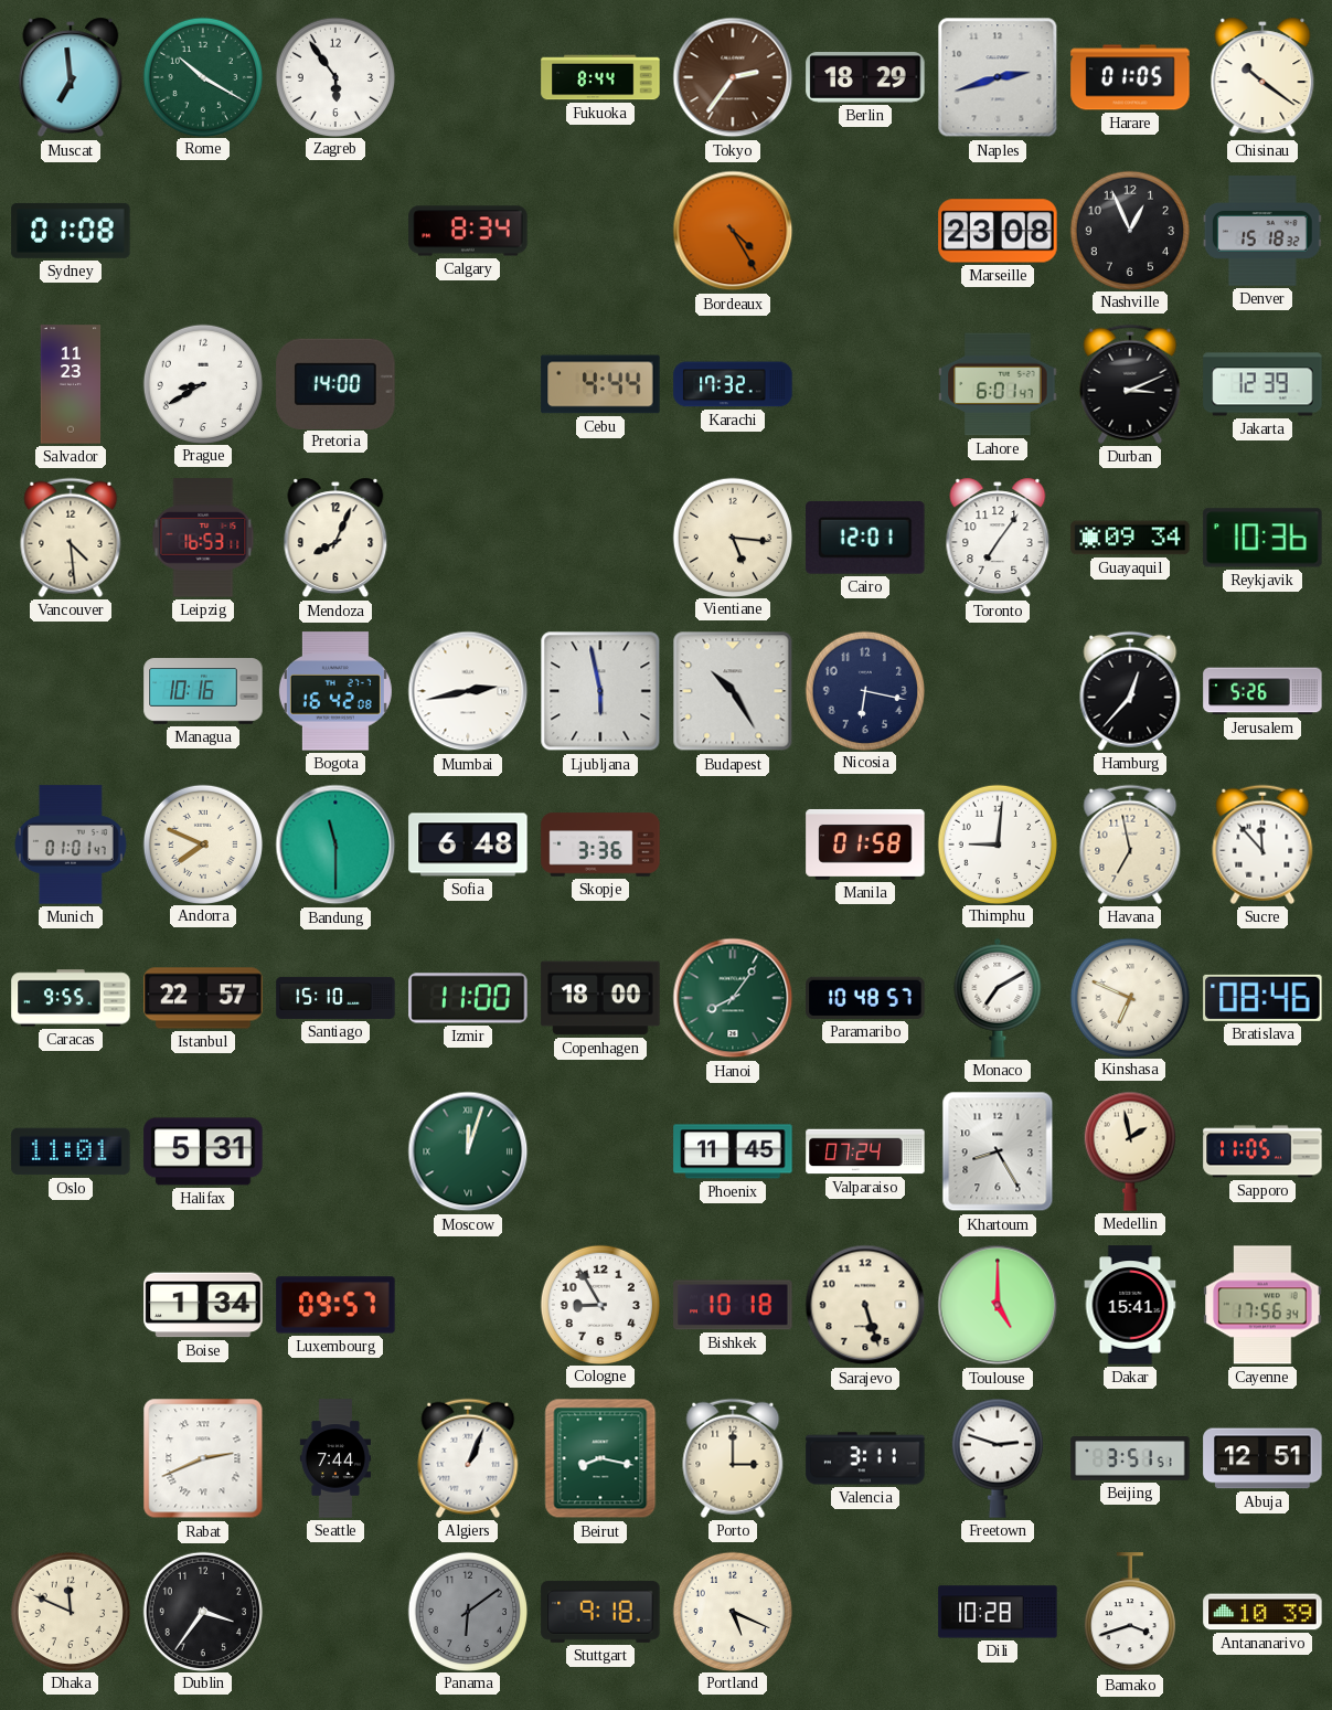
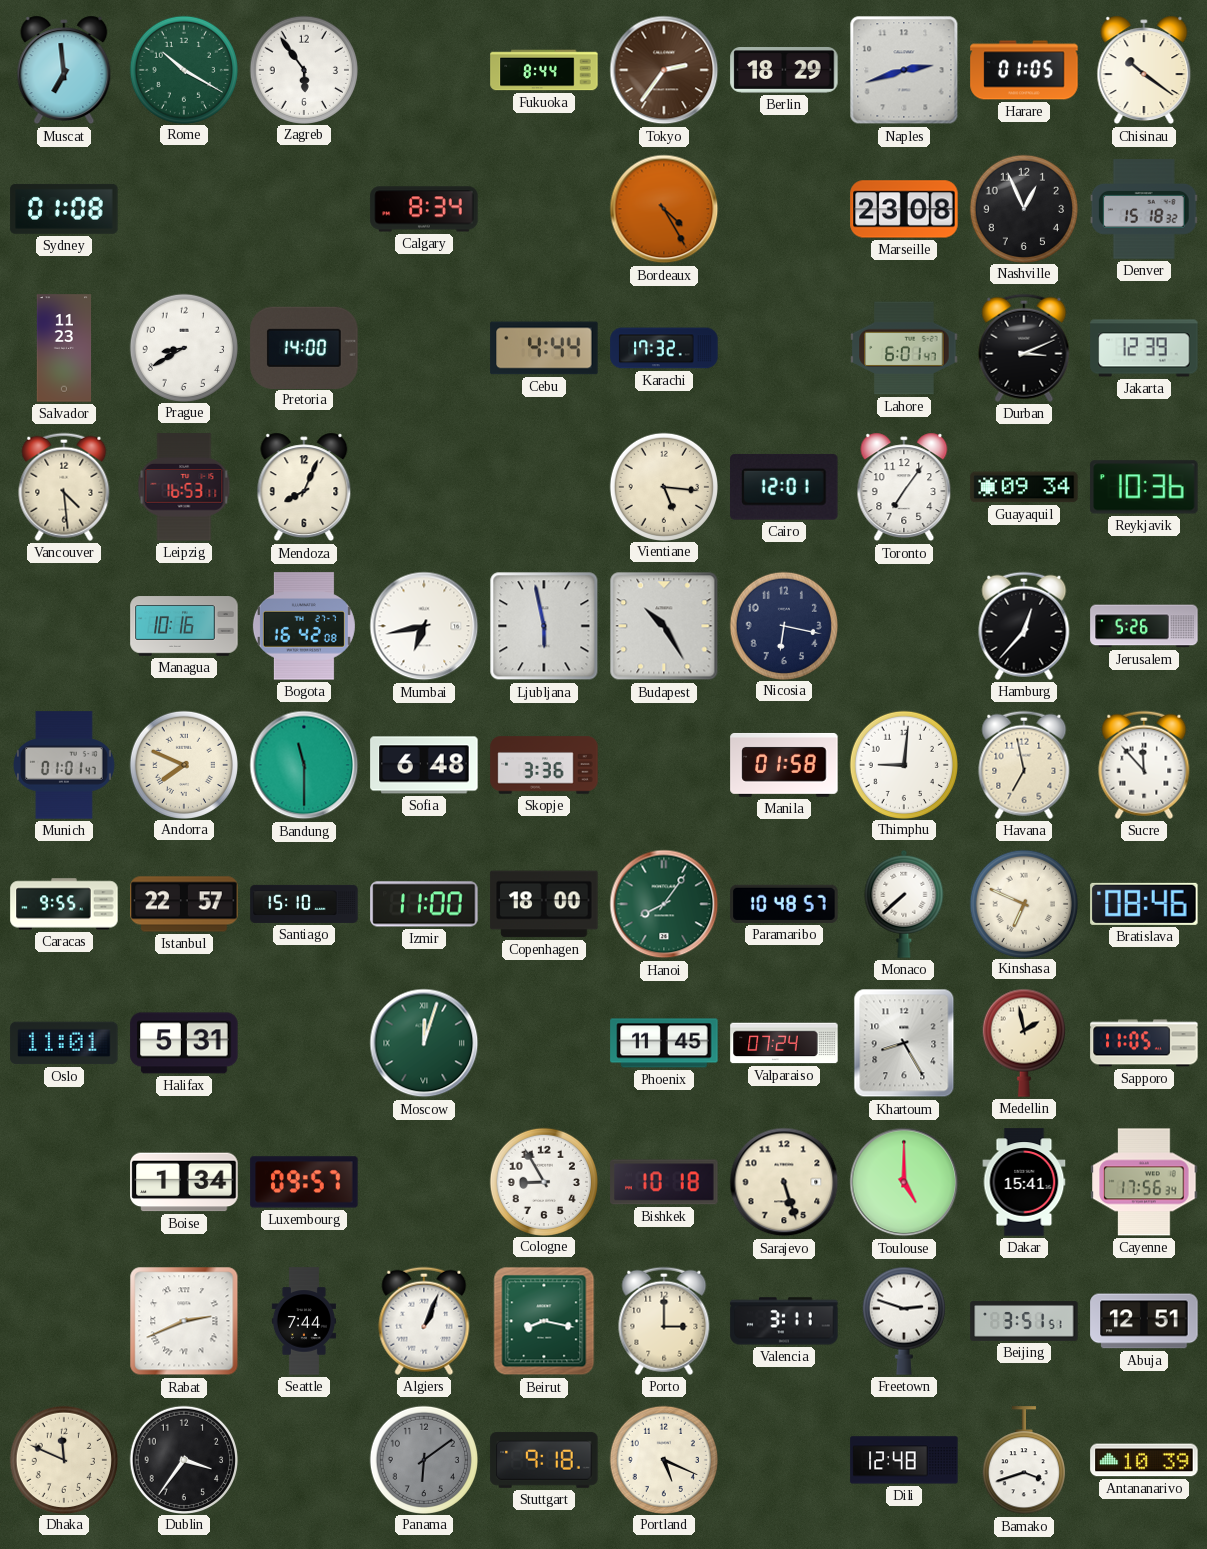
Mumbai: 2:43 -> 6:43 (424, 626)
Monaco: 7:10 -> 7:38 (904, 904)
Dili: 10:28 -> 12:48 (904, 1460)
